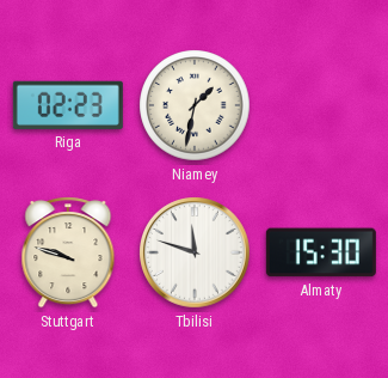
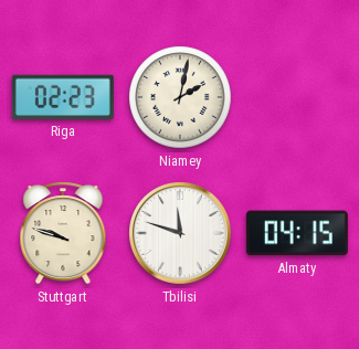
Niamey: 1:32 -> 2:02 (180, 97)
Almaty: 15:30 -> 04:15 (297, 233)
